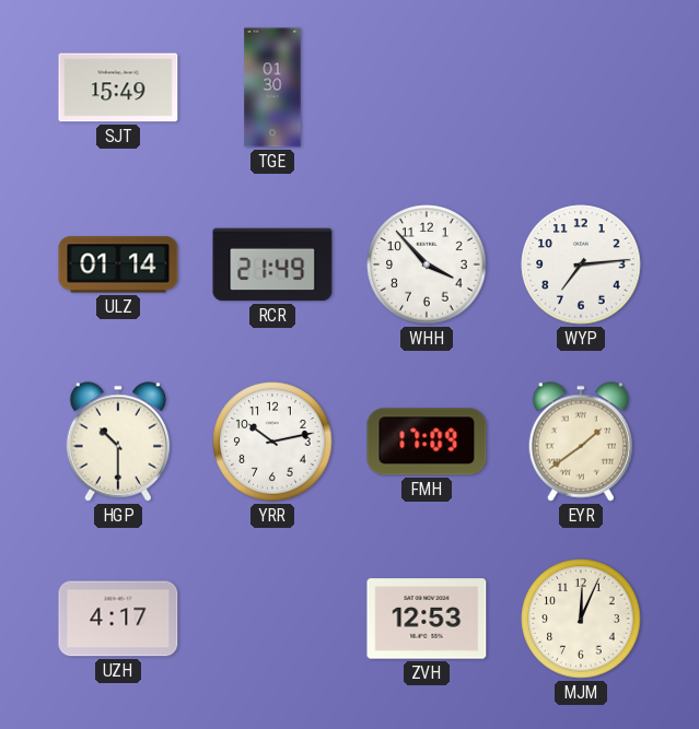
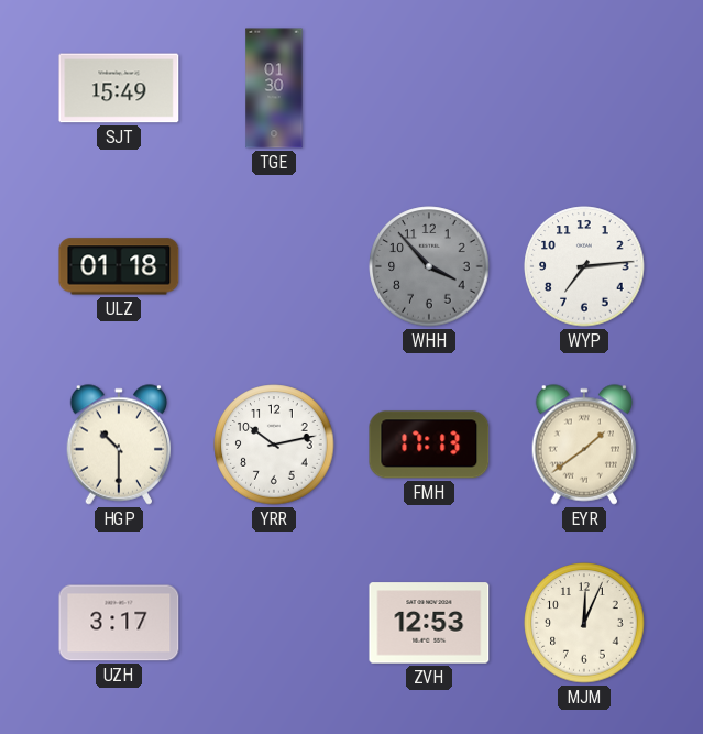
ULZ: 01:14 -> 01:18 (119, 266)
RCR: 21:49 -> none (272, 264)
WHH dial: white -> grey (429, 266)
FMH: 17:09 -> 17:13 (429, 445)
UZH: 4:17 -> 3:17 (119, 623)
